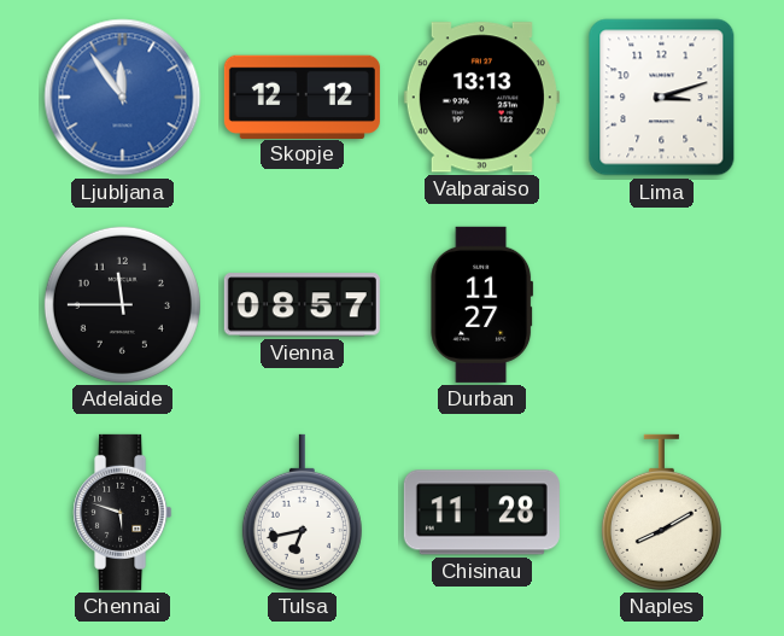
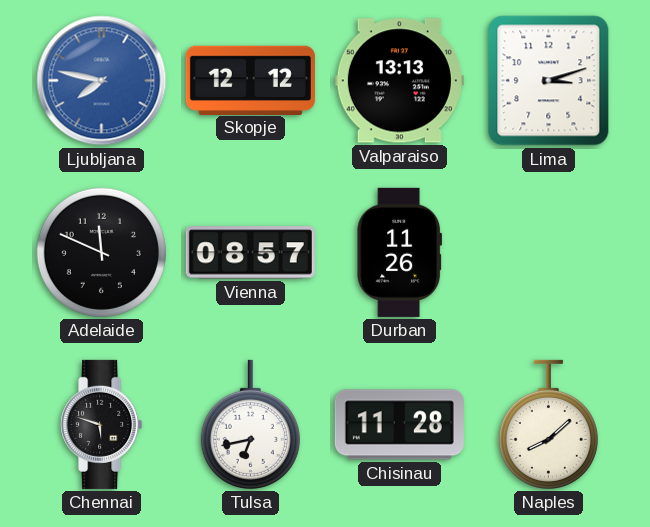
Ljubljana: 11:54 -> 7:47 (102, 81)
Adelaide: 11:45 -> 11:49 (101, 252)
Durban: 11:27 -> 11:26 (400, 252)
Naples: 8:10 -> 8:08 (548, 424)
